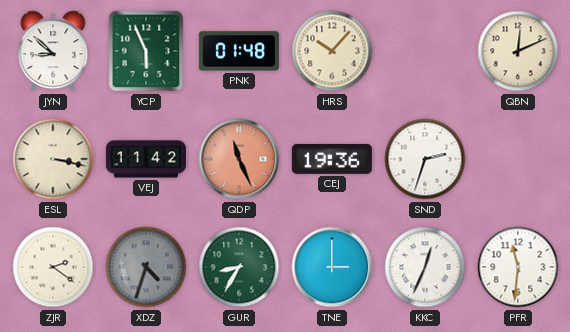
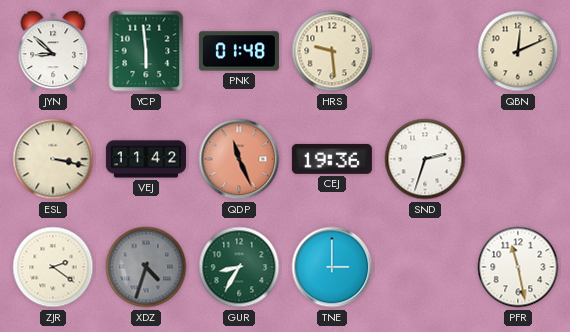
YCP: 5:56 -> 5:59 (146, 51)
HRS: 10:07 -> 9:29 (332, 51)
KKC: 12:34 -> none (425, 267)
PFR: 11:31 -> 11:28 (518, 267)
